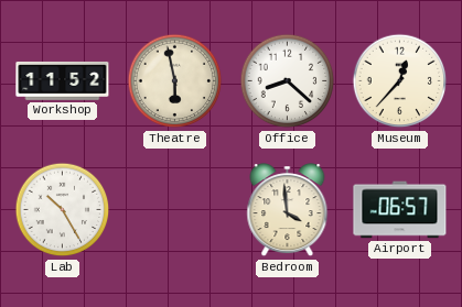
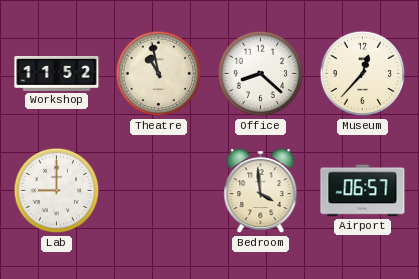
Theatre: 5:58 -> 10:58 (159, 74)
Lab: 10:25 -> 9:00 (57, 191)
